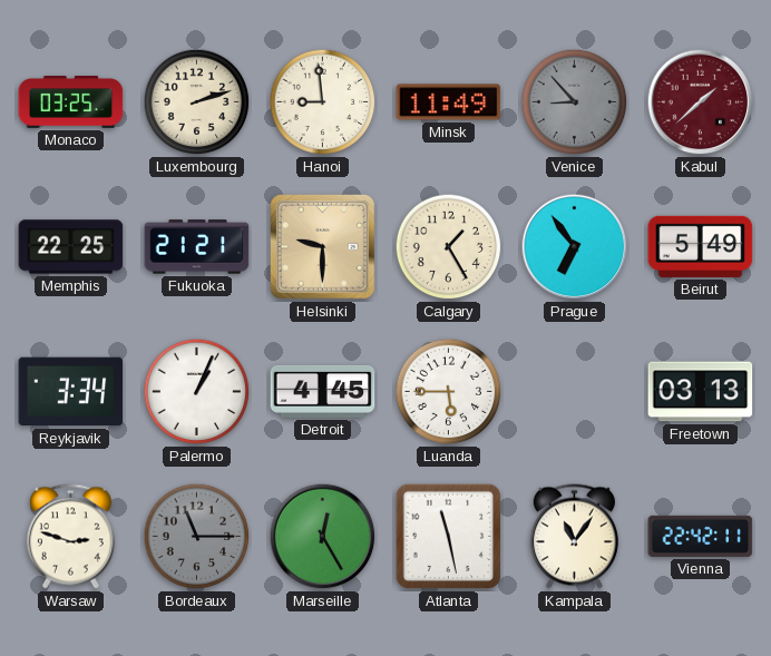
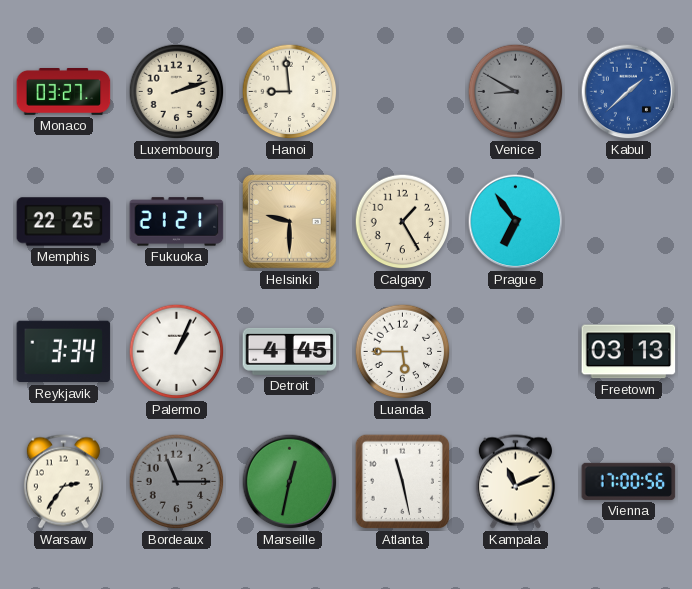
Monaco: 03:25 -> 03:27 (64, 92)
Minsk: 11:49 -> none (449, 102)
Venice: 8:53 -> 8:50 (516, 92)
Kabul dial: burgundy -> blue (629, 92)
Beirut: 5:49 -> none (701, 246)
Warsaw: 2:48 -> 2:36 (63, 482)
Marseille: 12:25 -> 12:32 (290, 482)
Kampala: 11:06 -> 11:11 (515, 482)
Vienna: 22:42 -> 17:00 (629, 481)
